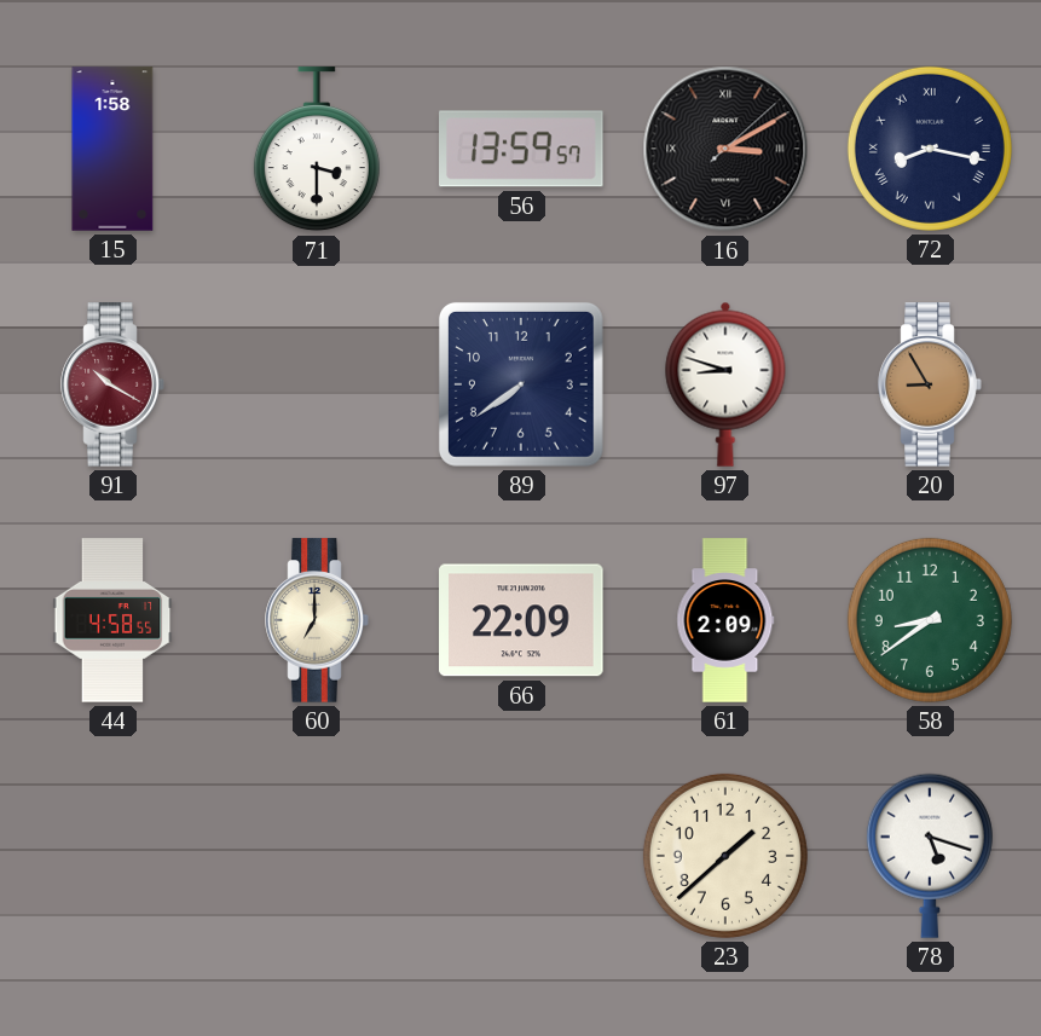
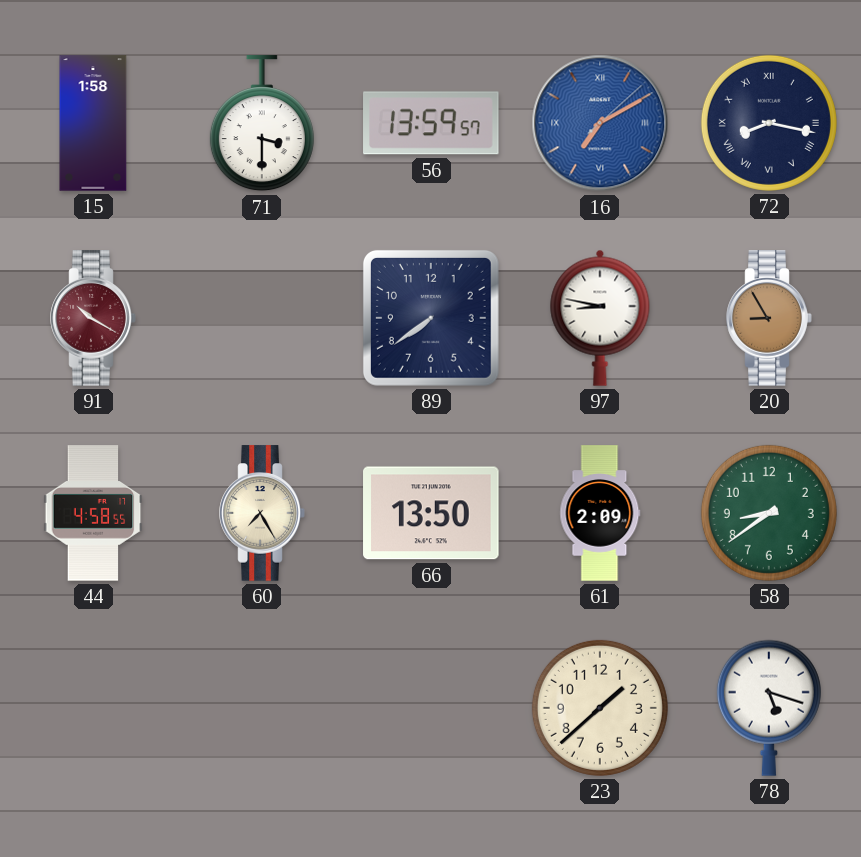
16: 3:10 -> 7:10 (600, 123)
16 dial: black -> blue (600, 123)
97: 8:48 -> 8:47 (600, 318)
60: 7:00 -> 7:25 (262, 513)
66: 22:09 -> 13:50 (431, 513)
